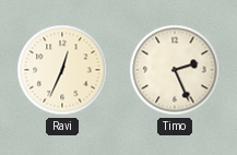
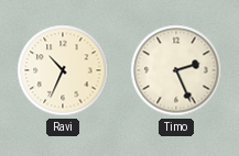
Ravi: 12:34 -> 10:34 (63, 70)
